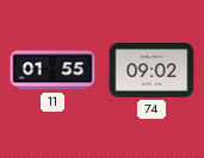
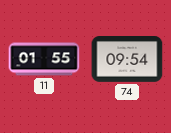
74: 09:02 -> 09:54 (127, 60)
